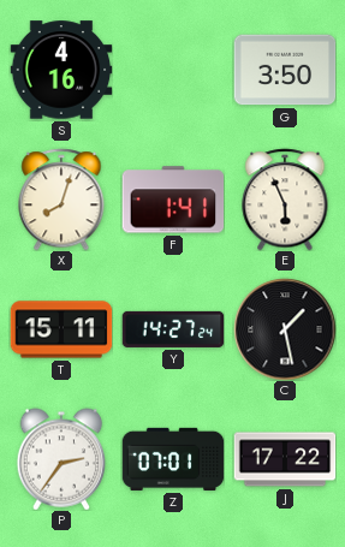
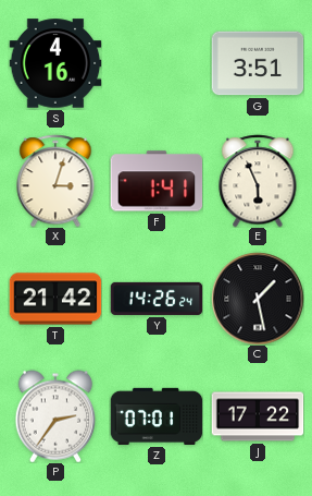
G: 3:50 -> 3:51 (258, 63)
X: 8:03 -> 3:03 (55, 181)
T: 15:11 -> 21:42 (55, 299)
Y: 14:27 -> 14:26 (157, 299)
